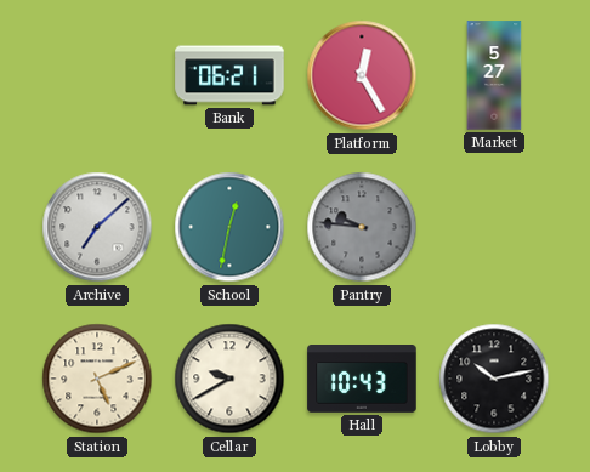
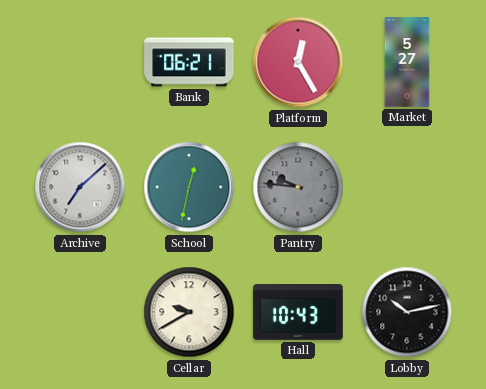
Station: 5:11 -> none (97, 379)
